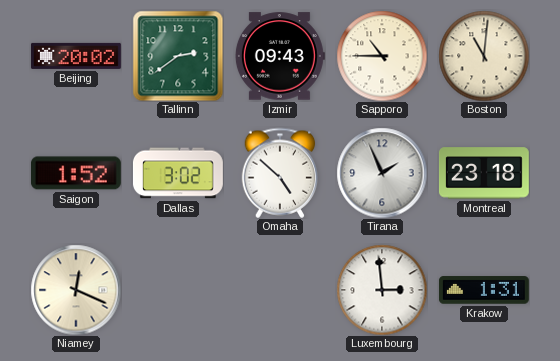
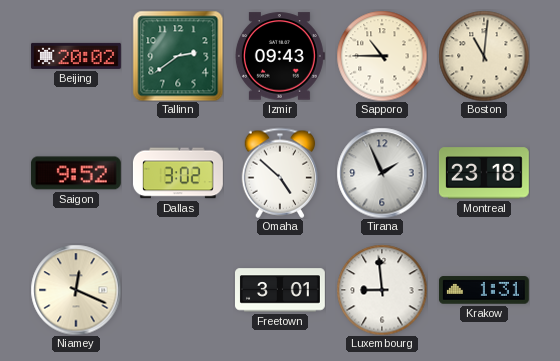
Saigon: 1:52 -> 9:52 (76, 173)
Freetown: none -> 3:01 (281, 290)
Luxembourg: 2:59 -> 8:59 (382, 290)
